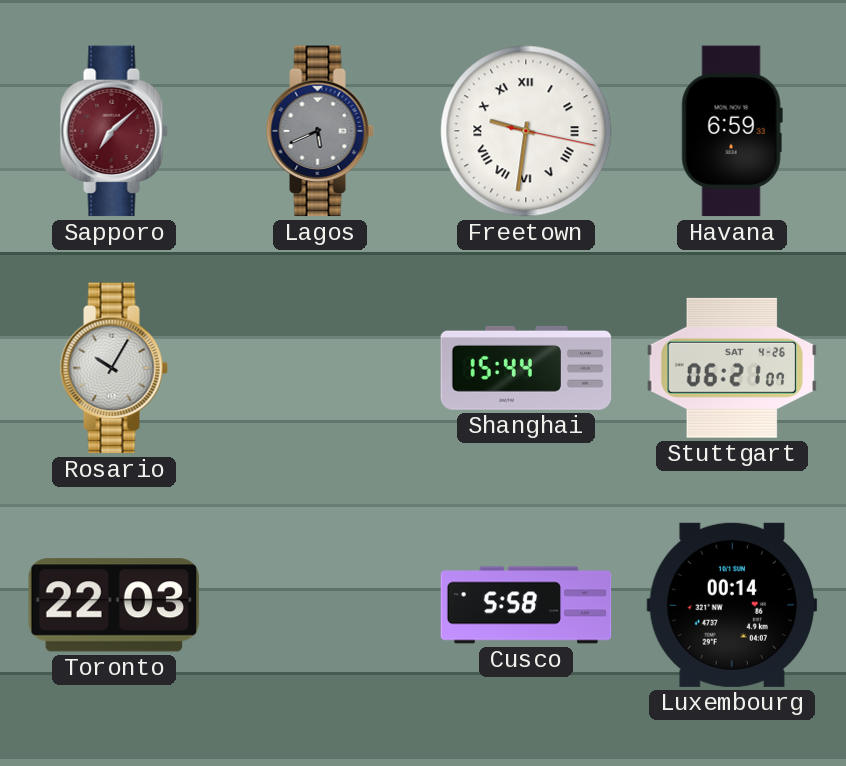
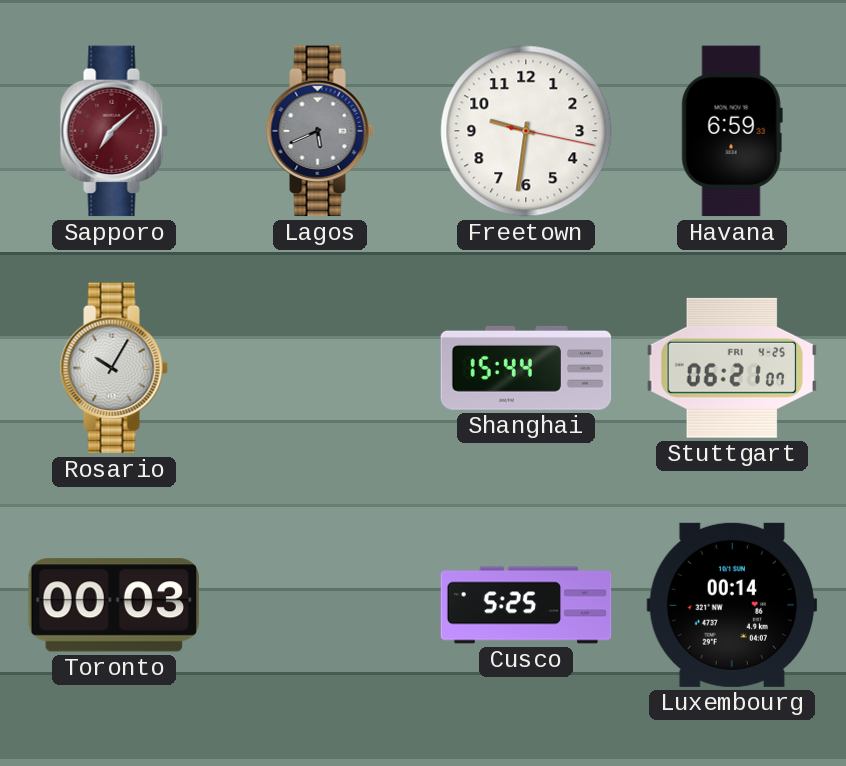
Freetown numerals: Roman -> Arabic (526, 131)
Stuttgart date: SAT 4-26 -> FRI 4-25 (732, 368)
Toronto: 22:03 -> 00:03 (114, 605)
Cusco: 5:58 -> 5:25 (526, 605)
